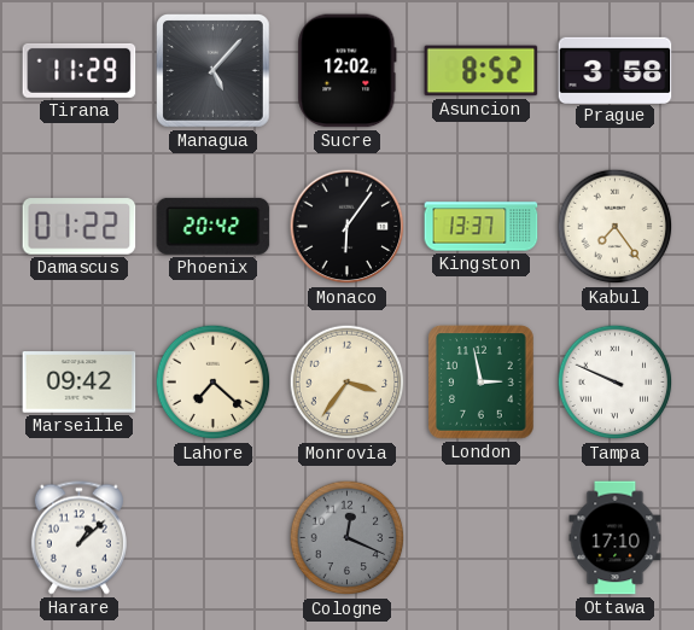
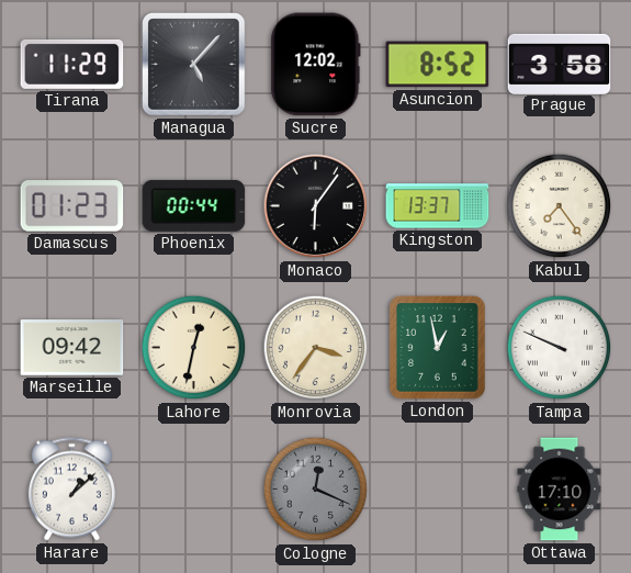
Damascus: 01:22 -> 01:23 (72, 206)
Phoenix: 20:42 -> 00:44 (194, 205)
Lahore: 7:22 -> 12:32 (194, 348)
London: 2:58 -> 12:58 (438, 348)
